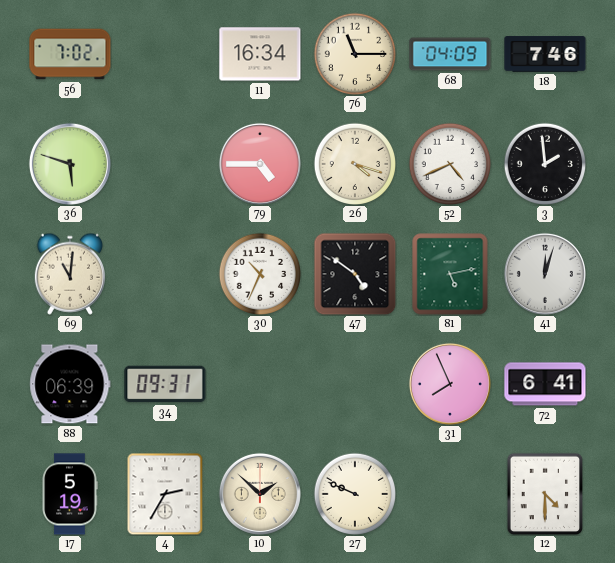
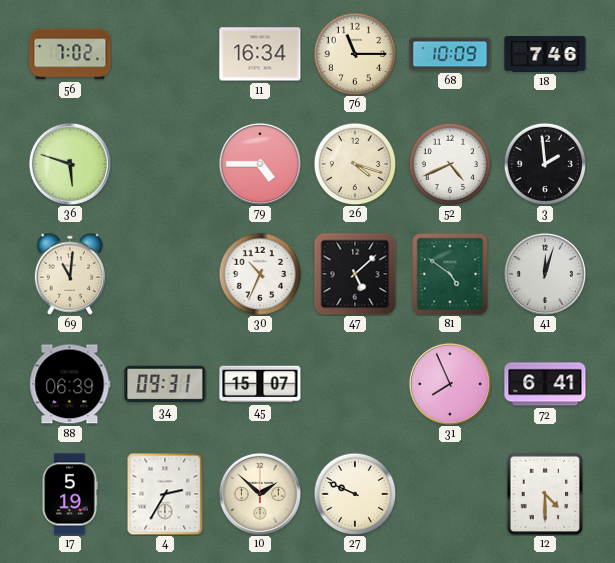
68: 04:09 -> 10:09 (450, 54)
47: 4:51 -> 5:08 (355, 274)
81: 5:13 -> 4:51 (450, 274)
45: none -> 15:07 (260, 384)
